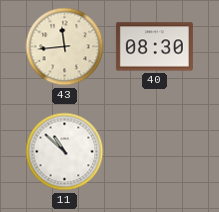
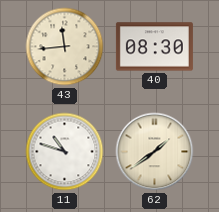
11: 10:52 -> 10:48 (65, 152)
62: none -> 1:39 (155, 152)
